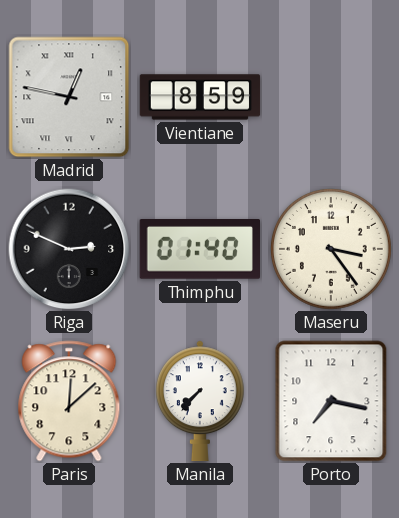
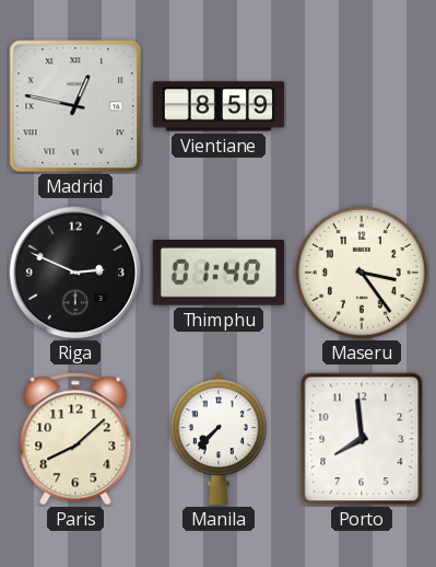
Paris: 12:08 -> 8:08 (75, 439)
Porto: 7:17 -> 7:59 (362, 439)
